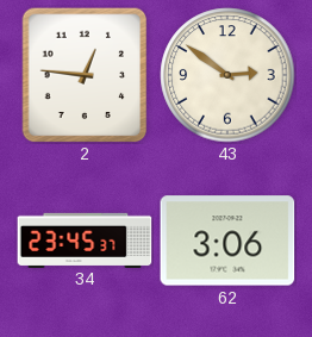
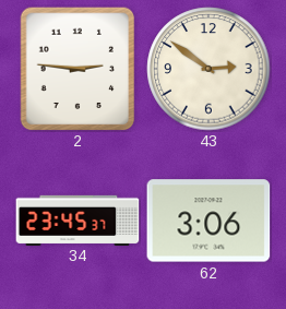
2: 12:46 -> 2:46 (78, 69)
